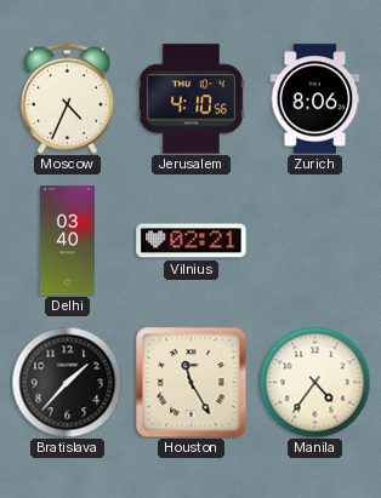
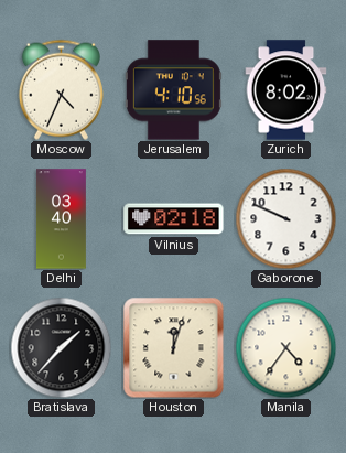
Zurich: 8:06 -> 8:02 (286, 90)
Vilnius: 02:21 -> 02:18 (174, 219)
Gaborone: none -> 9:49 (285, 218)
Houston: 11:25 -> 12:03 (173, 347)
